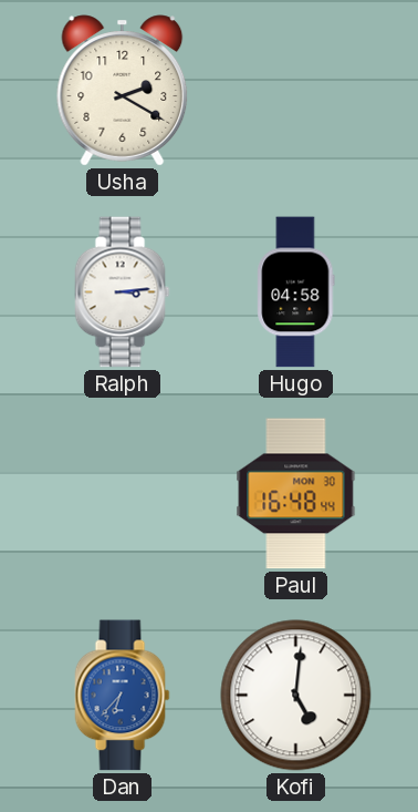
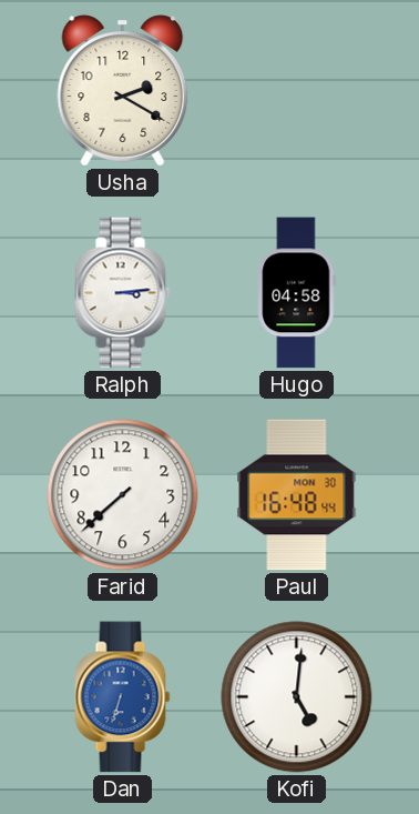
Farid: none -> 7:38 (123, 495)
Dan: 6:37 -> 6:33 (123, 697)
